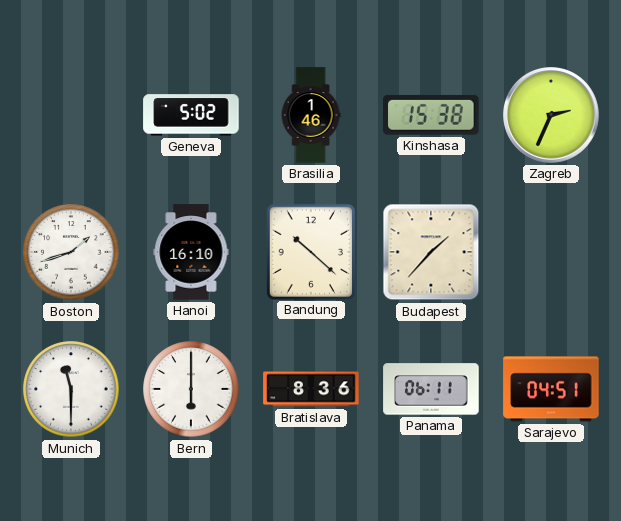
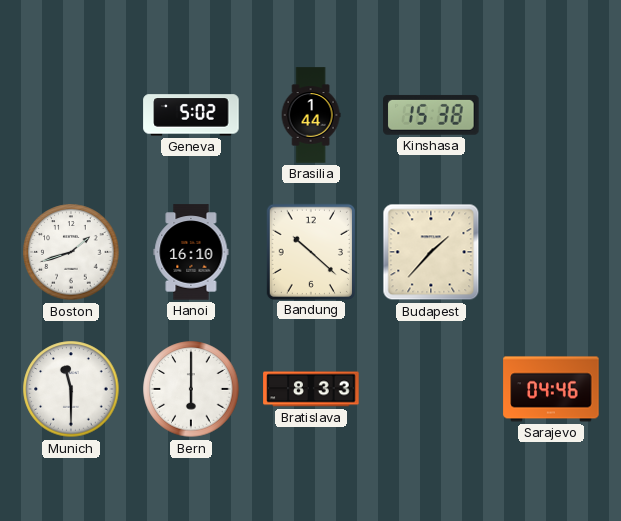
Brasilia: 1:46 -> 1:44 (311, 115)
Zagreb: 2:34 -> none (551, 115)
Bratislava: 8:36 -> 8:33 (311, 389)
Panama: 06:11 -> none (431, 389)
Sarajevo: 04:51 -> 04:46 (551, 389)
